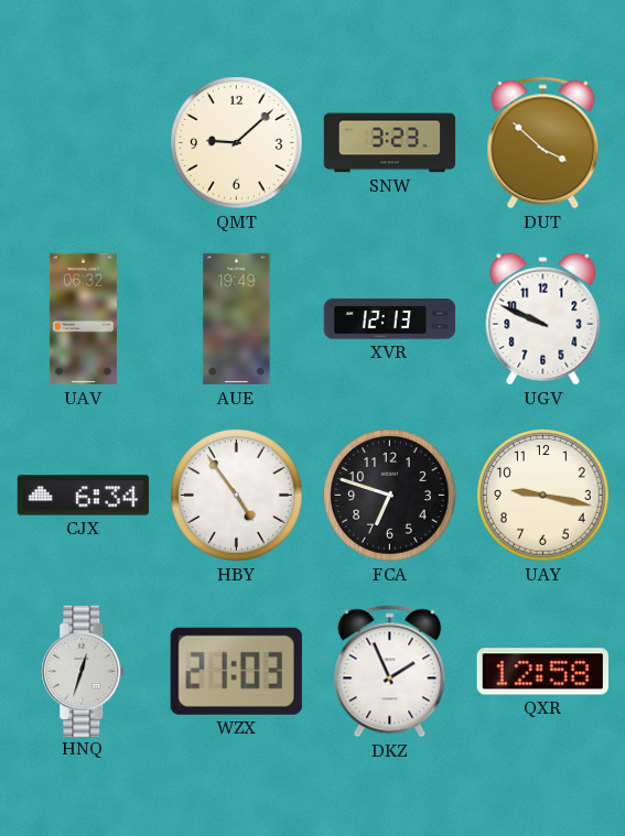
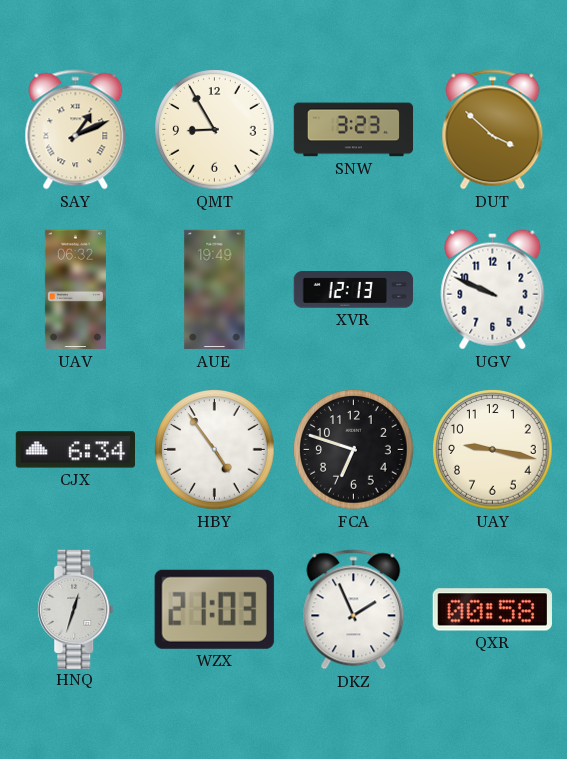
SAY: none -> 1:11 (76, 130)
QMT: 9:08 -> 8:55 (215, 130)
QXR: 12:58 -> 00:58 (492, 610)
